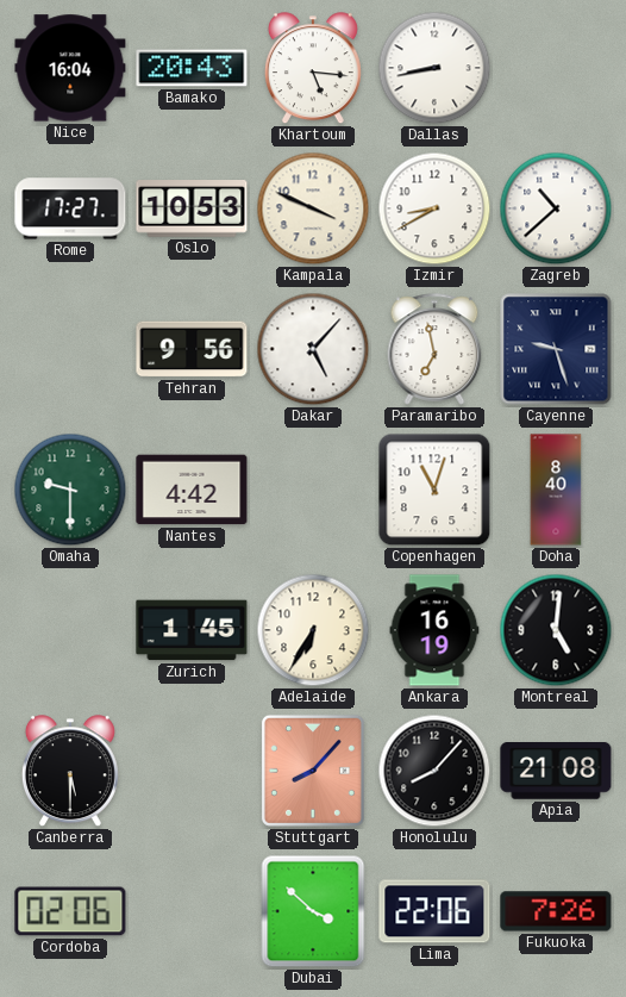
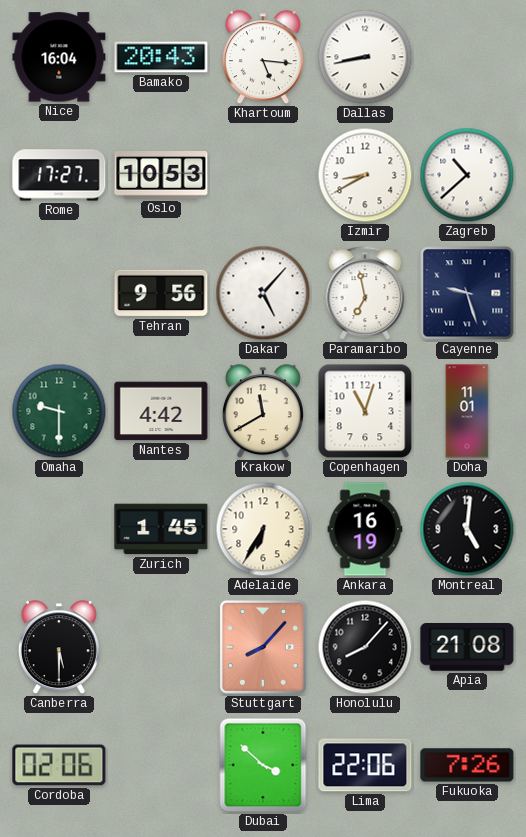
Kampala: 3:49 -> none (313, 208)
Krakow: none -> 11:40 (263, 412)
Doha: 8:40 -> 11:01 (467, 411)
